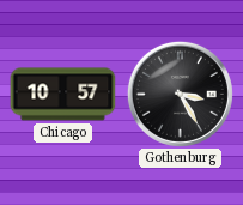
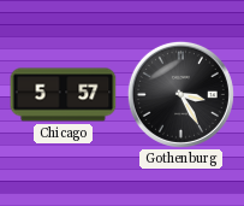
Chicago: 10:57 -> 5:57 (64, 95)
